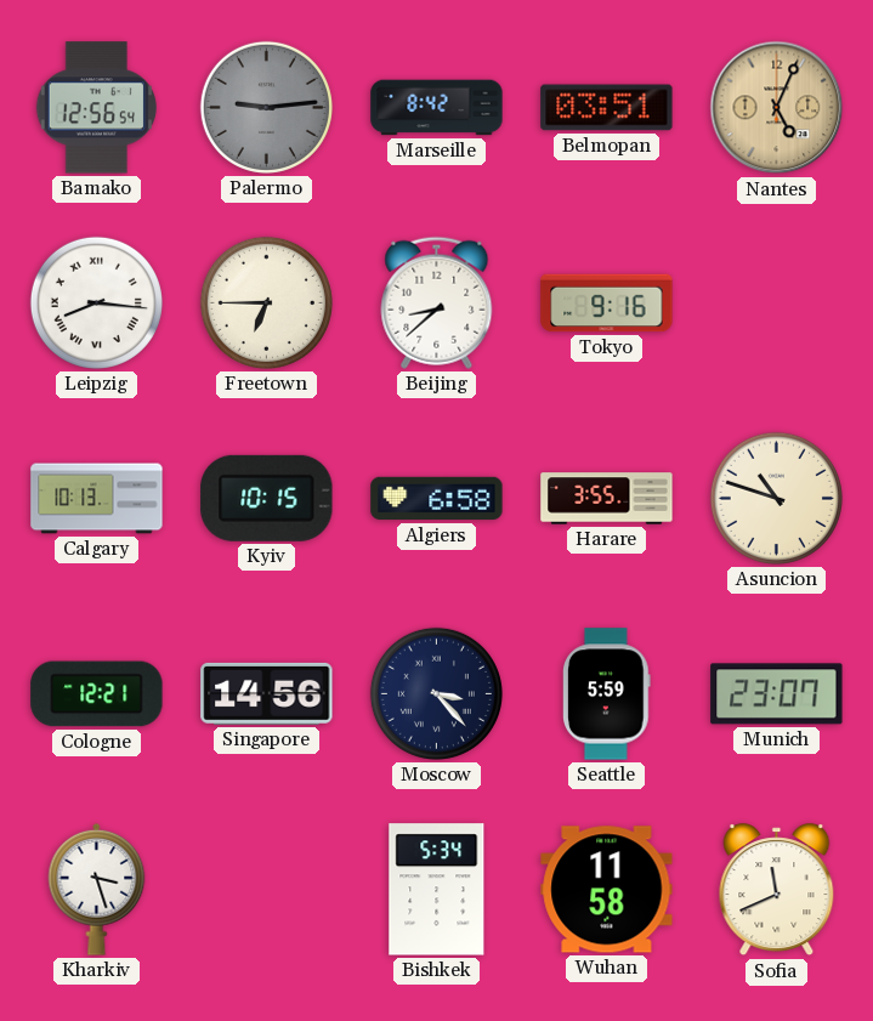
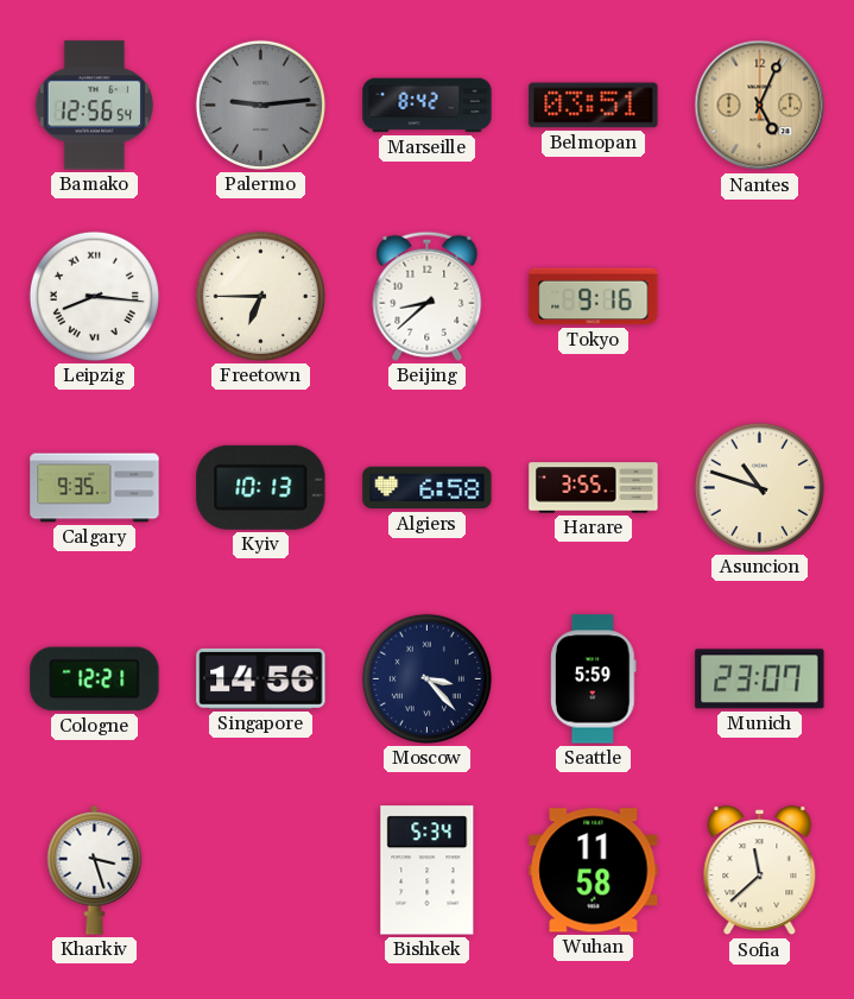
Calgary: 10:13 -> 9:35 (95, 488)
Kyiv: 10:15 -> 10:13 (261, 487)
Sofia: 11:41 -> 11:38 (760, 871)
